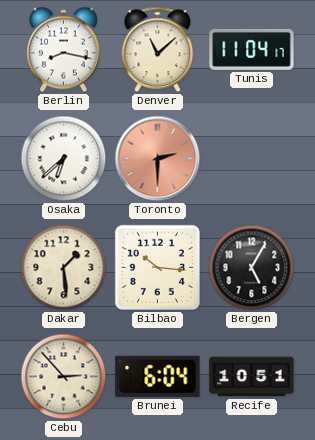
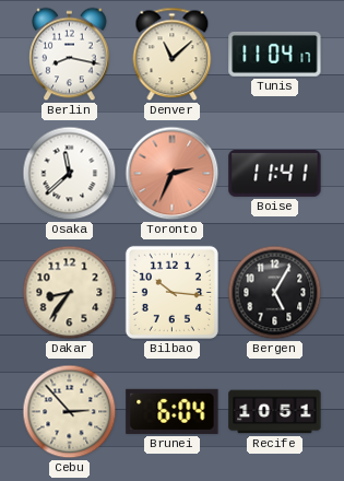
Osaka: 6:38 -> 11:38 (70, 174)
Toronto: 2:30 -> 2:34 (173, 174)
Boise: none -> 11:41 (275, 173)
Dakar: 1:29 -> 8:36 (70, 293)
